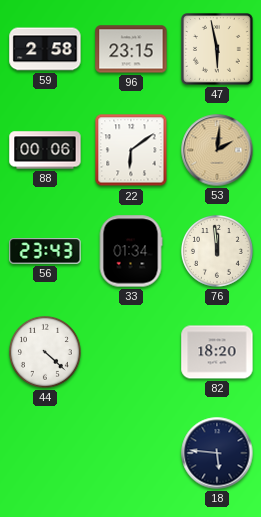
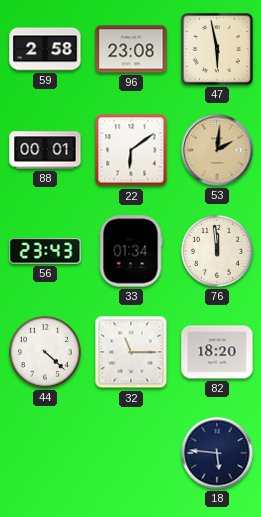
96: 23:15 -> 23:08 (131, 49)
88: 00:06 -> 00:01 (45, 150)
32: none -> 11:15 (131, 352)
